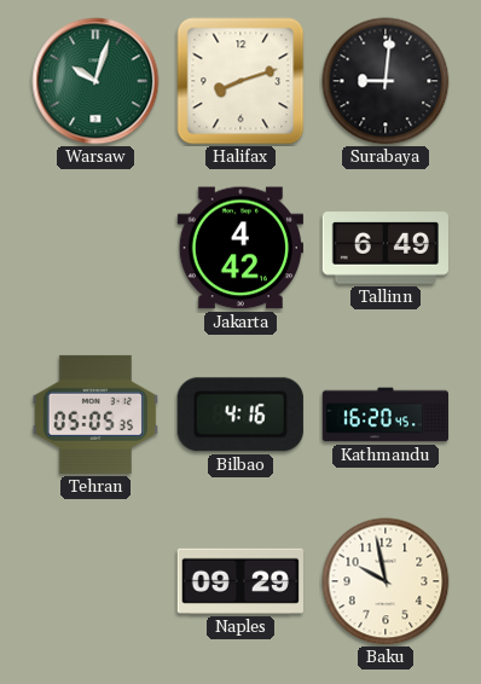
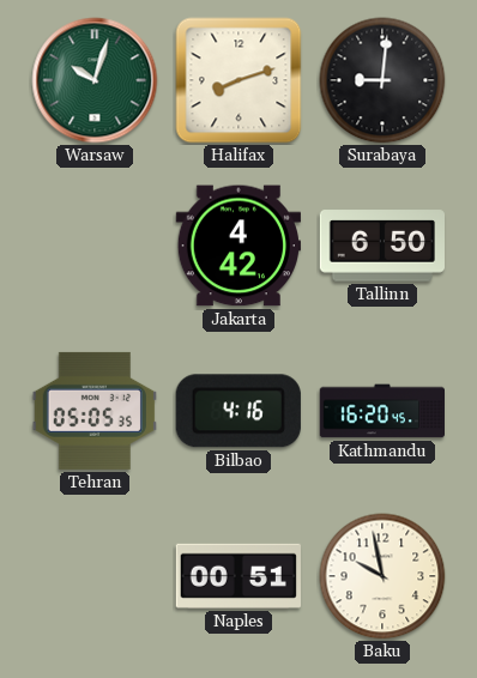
Tallinn: 6:49 -> 6:50 (381, 246)
Naples: 09:29 -> 00:51 (238, 576)
